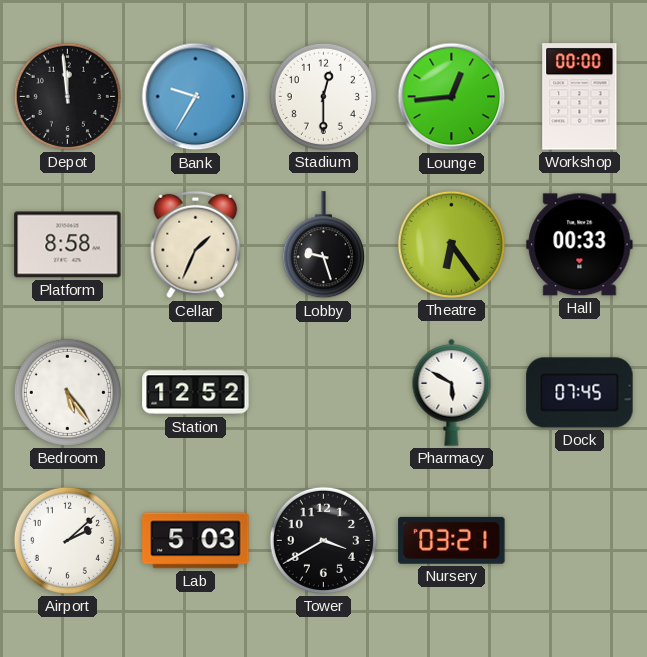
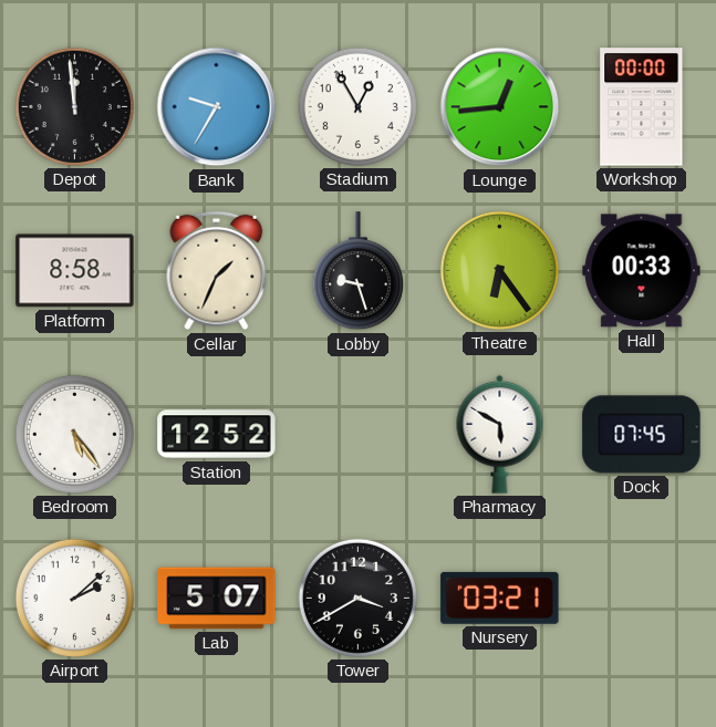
Stadium: 12:30 -> 12:55 (357, 106)
Lab: 5:03 -> 5:07 (217, 599)
